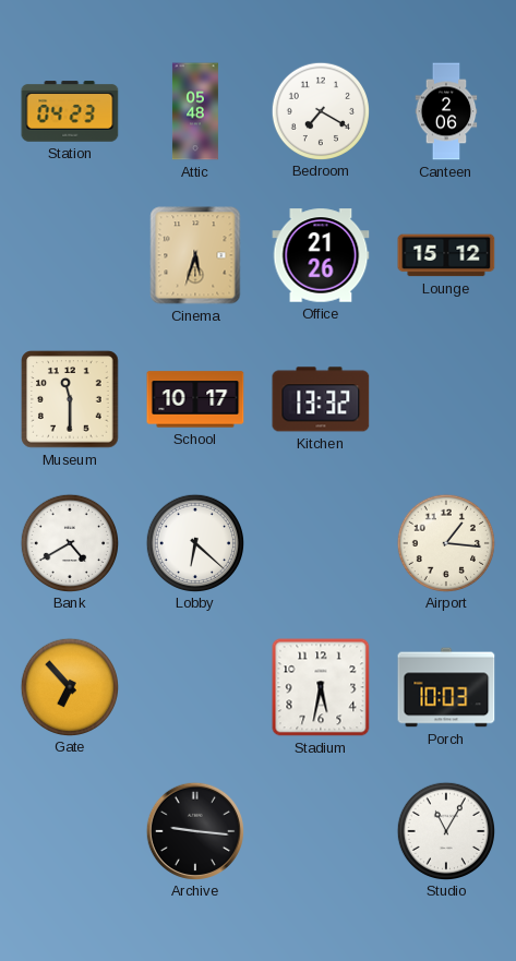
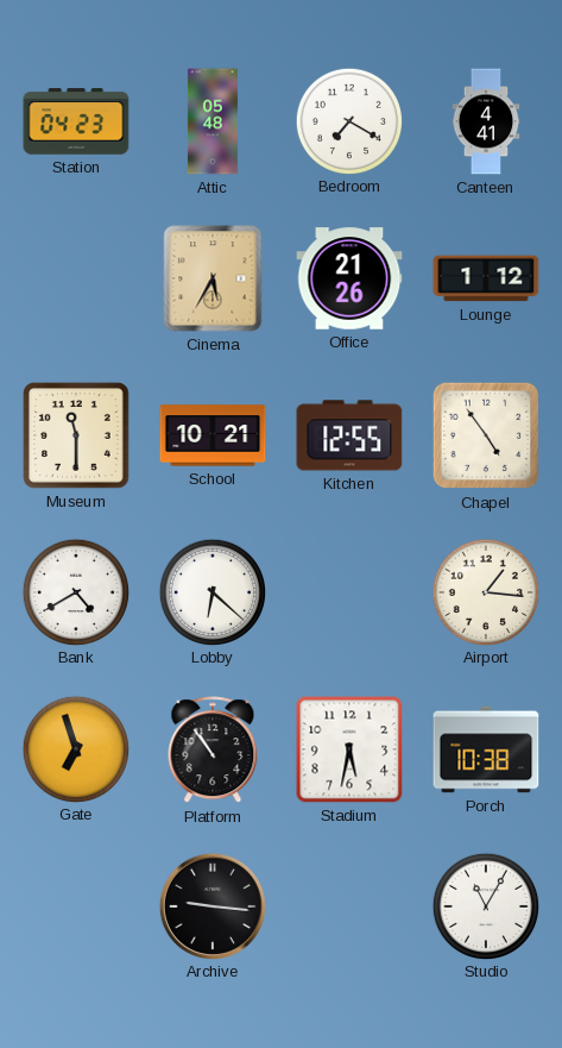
Canteen: 2:06 -> 4:41 (486, 121)
Cinema: 5:33 -> 5:35 (213, 278)
Lounge: 15:12 -> 1:12 (486, 278)
School: 10:17 -> 10:21 (213, 435)
Kitchen: 13:32 -> 12:55 (349, 435)
Chapel: none -> 4:54 (486, 435)
Gate: 6:53 -> 6:57 (75, 748)
Platform: none -> 10:54 (213, 751)
Porch: 10:03 -> 10:38 (486, 749)
